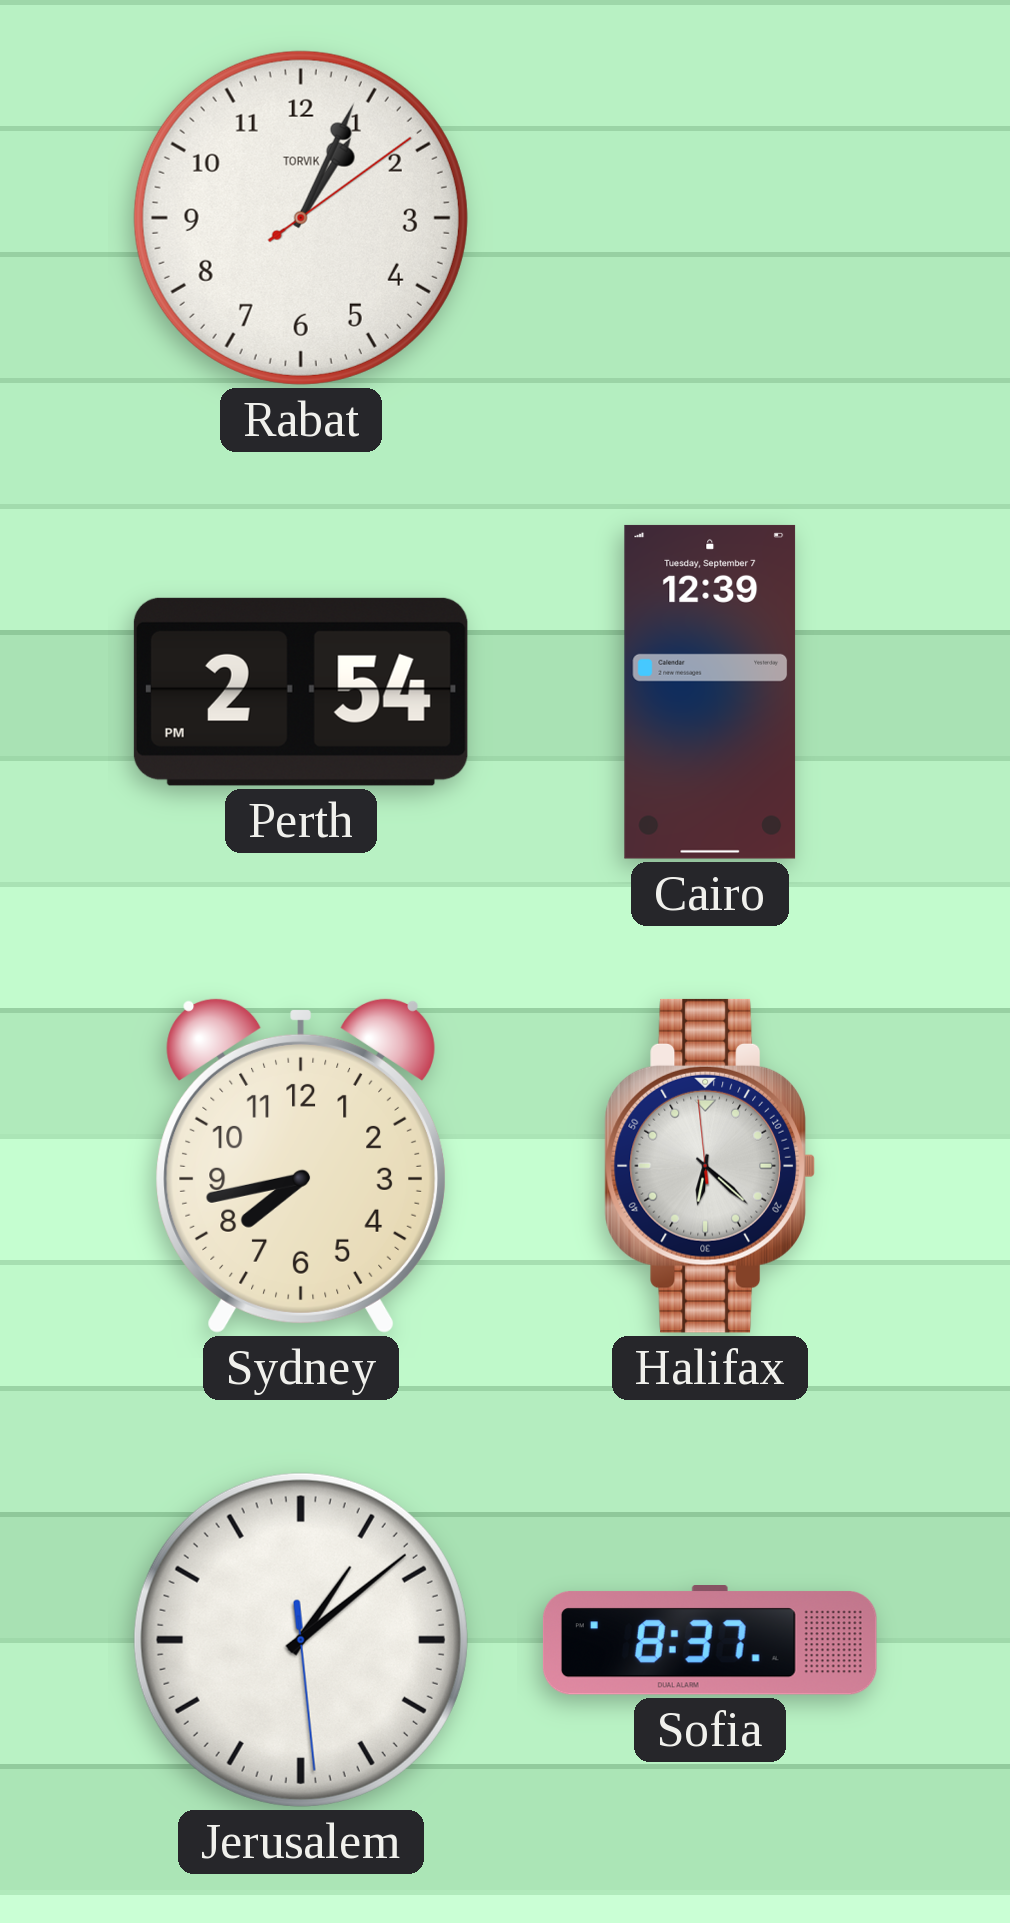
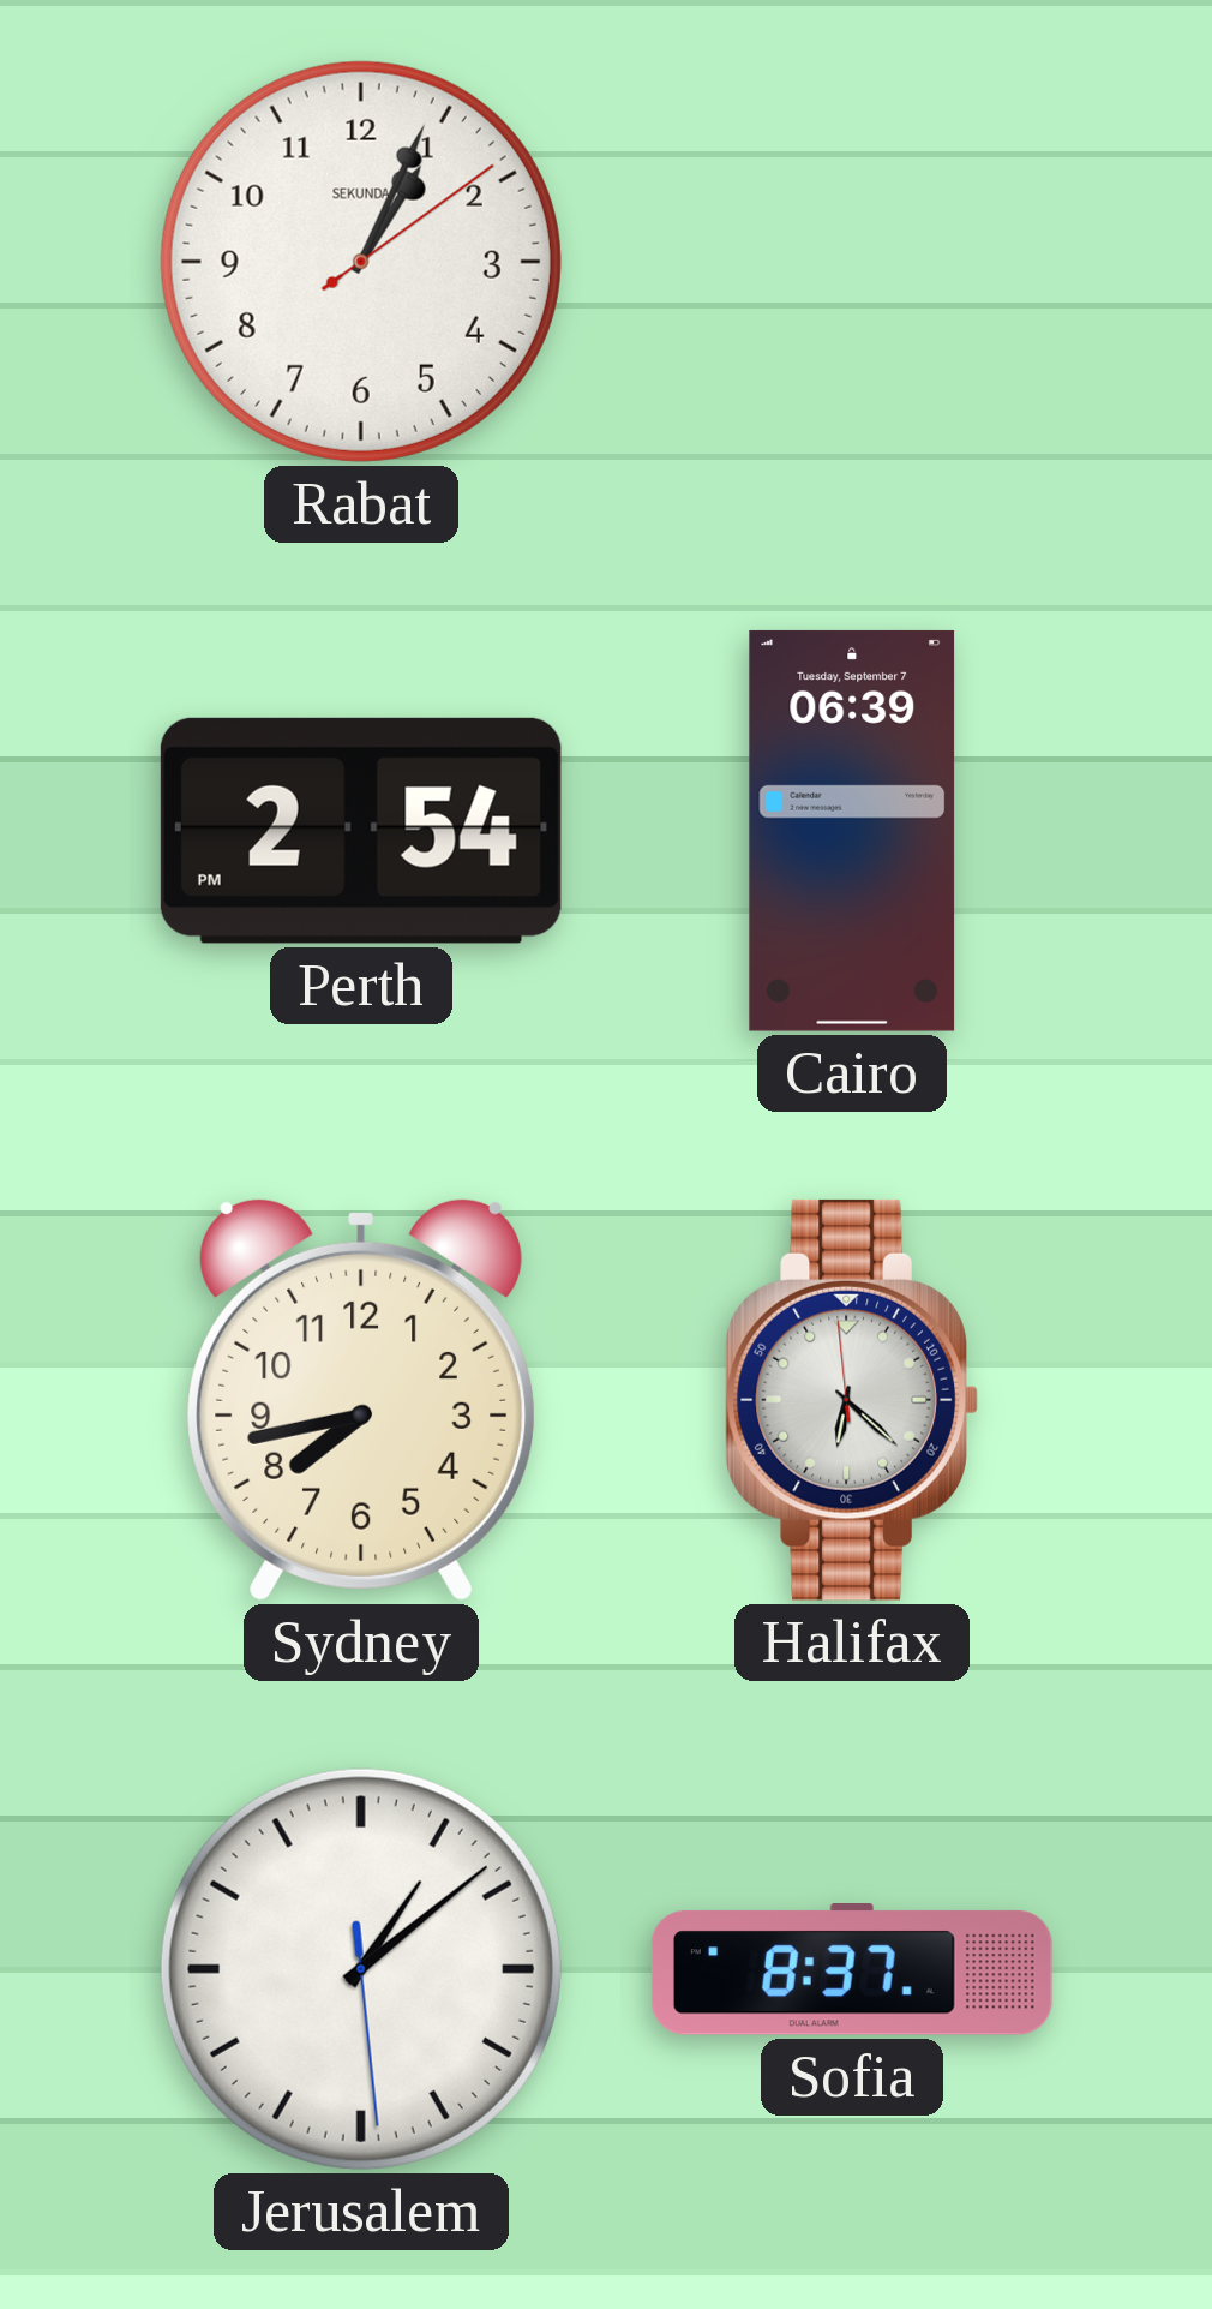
Rabat brand: TORVIK -> SEKUNDA (361, 262)
Cairo: 12:39 -> 06:39 (852, 831)
